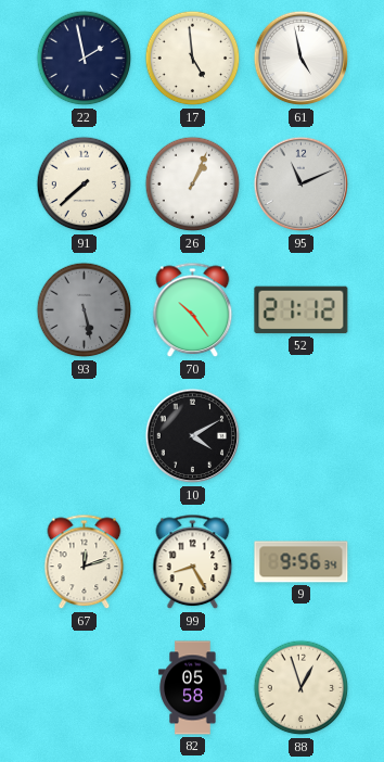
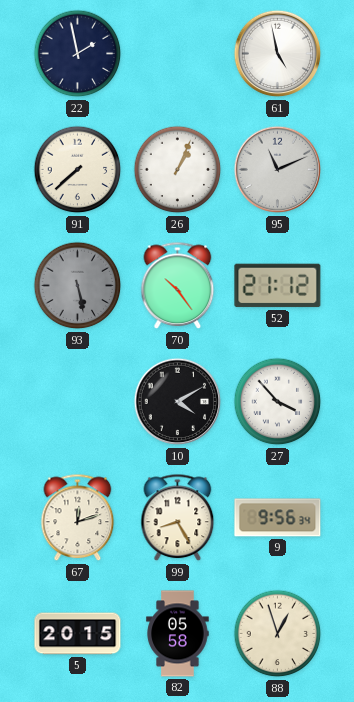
17: 4:59 -> none (193, 59)
27: none -> 3:53 (278, 402)
5: none -> 20:15 (78, 634)
